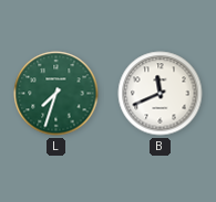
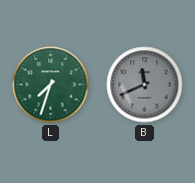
B dial: white -> grey (145, 85)
